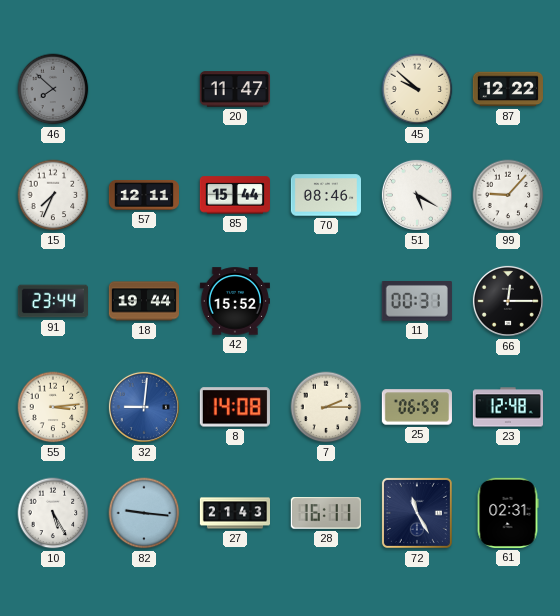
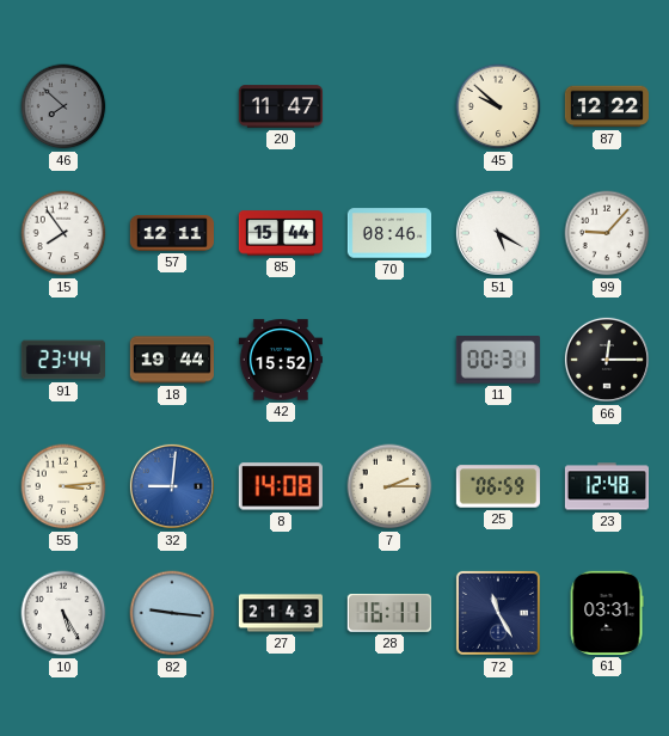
15: 7:34 -> 7:54 (63, 233)
61: 02:31 -> 03:31 (607, 613)
